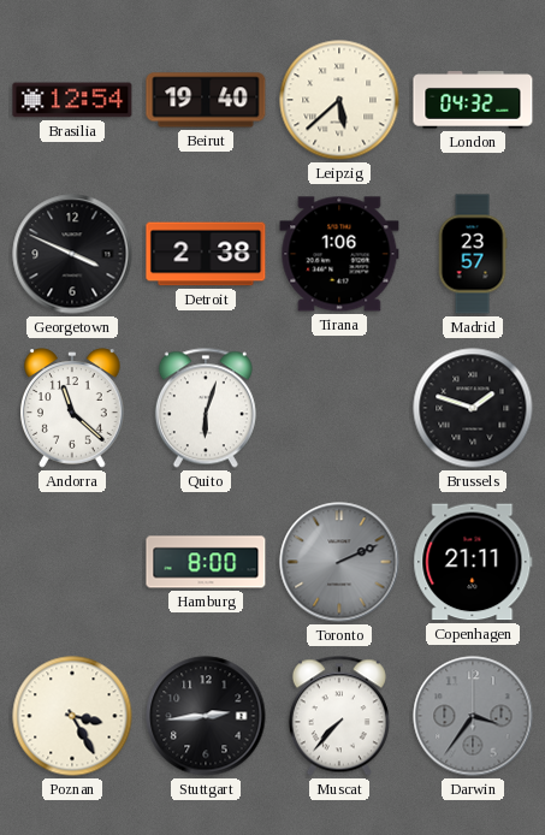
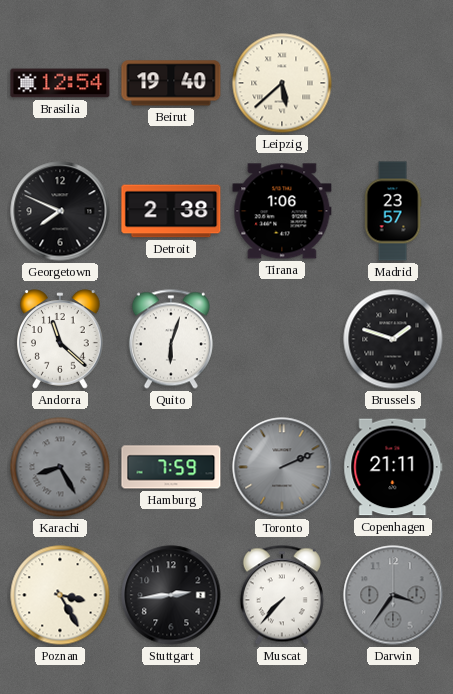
London: 04:32 -> none (473, 100)
Georgetown: 3:49 -> 7:49 (60, 211)
Karachi: none -> 8:25 (60, 467)
Hamburg: 8:00 -> 7:59 (171, 467)
